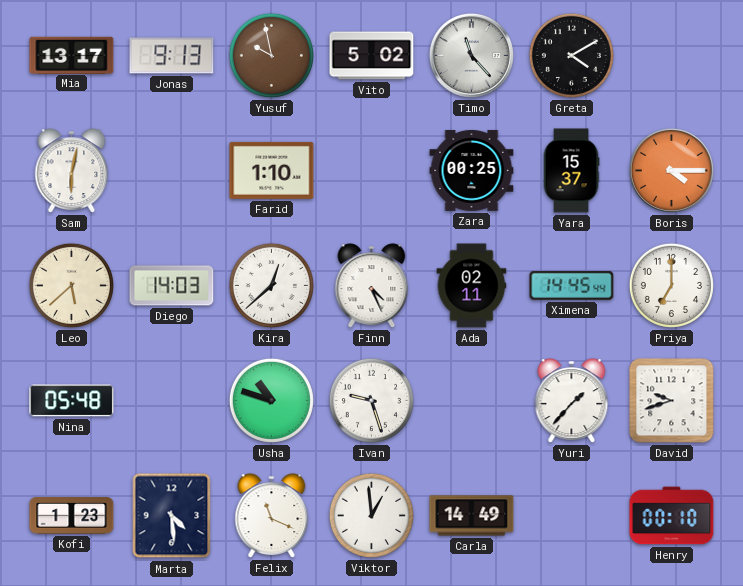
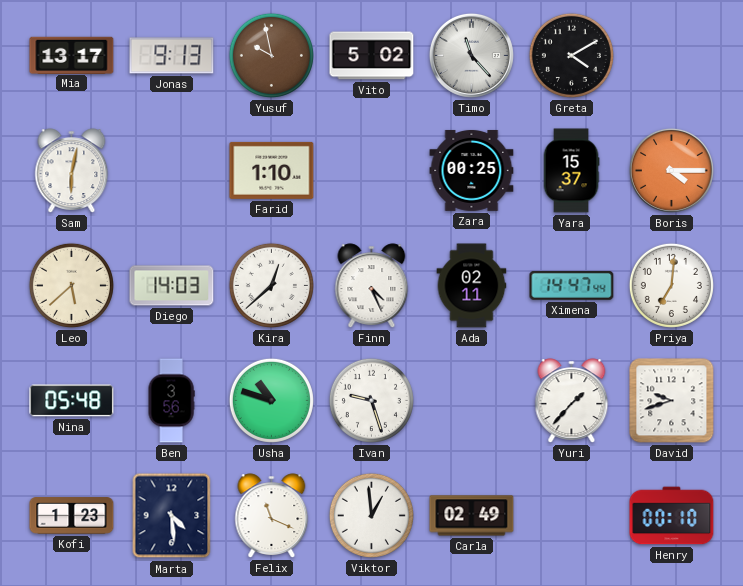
Ximena: 14:45 -> 14:47 (572, 285)
Priya: 7:00 -> 7:01 (671, 285)
Ben: none -> 3:56 (171, 401)
Carla: 14:49 -> 02:49 (472, 516)
